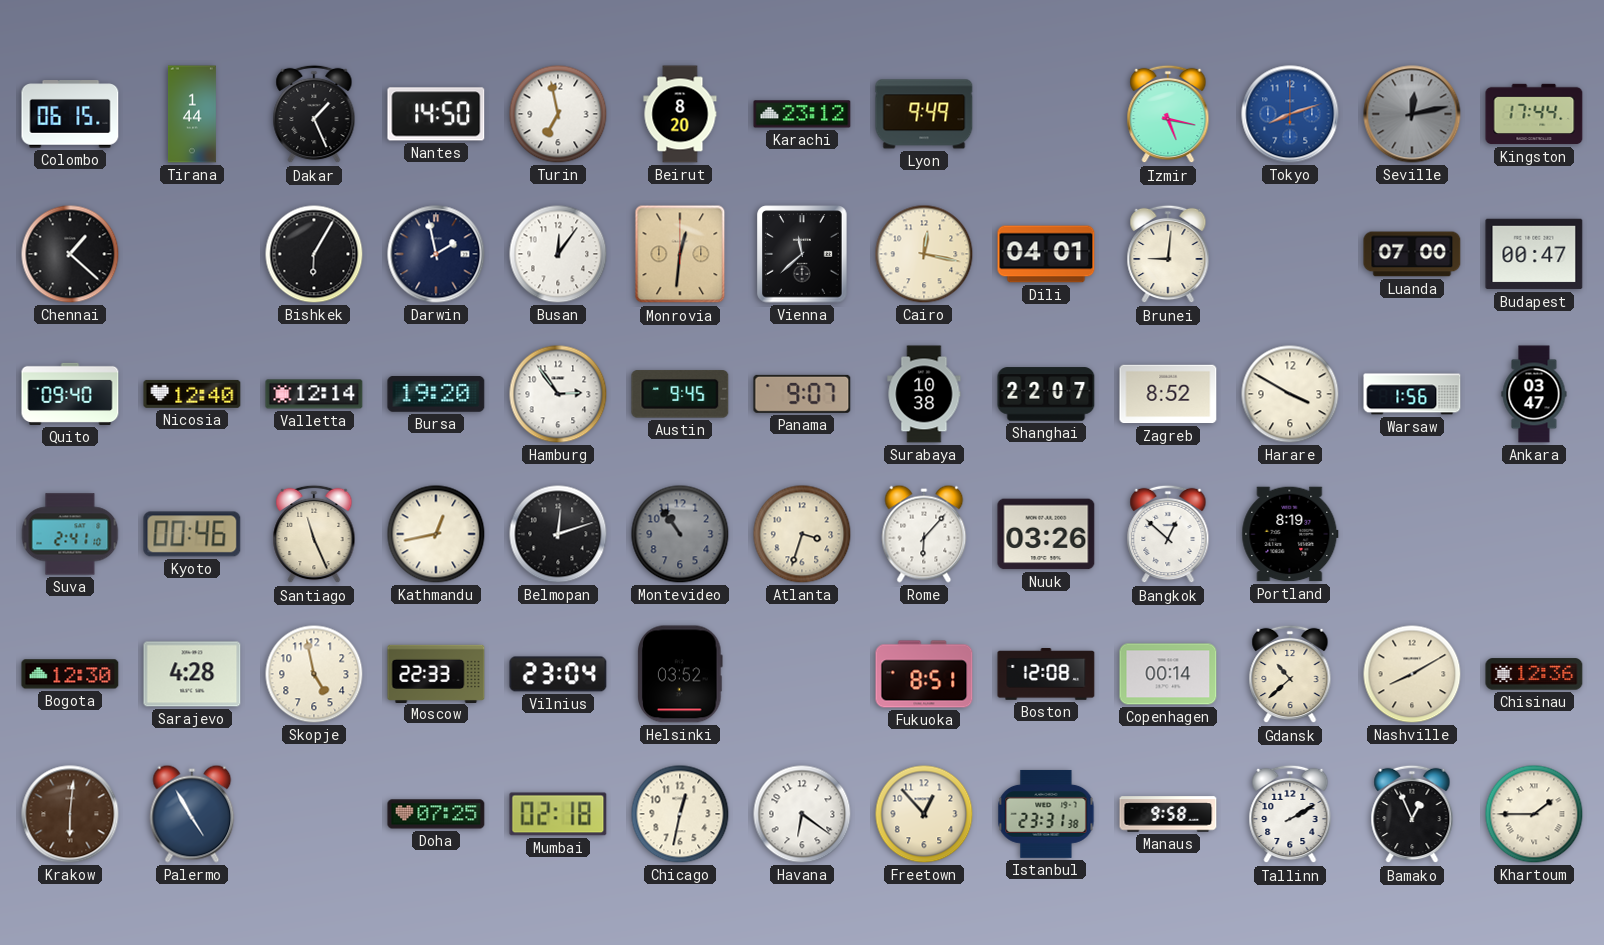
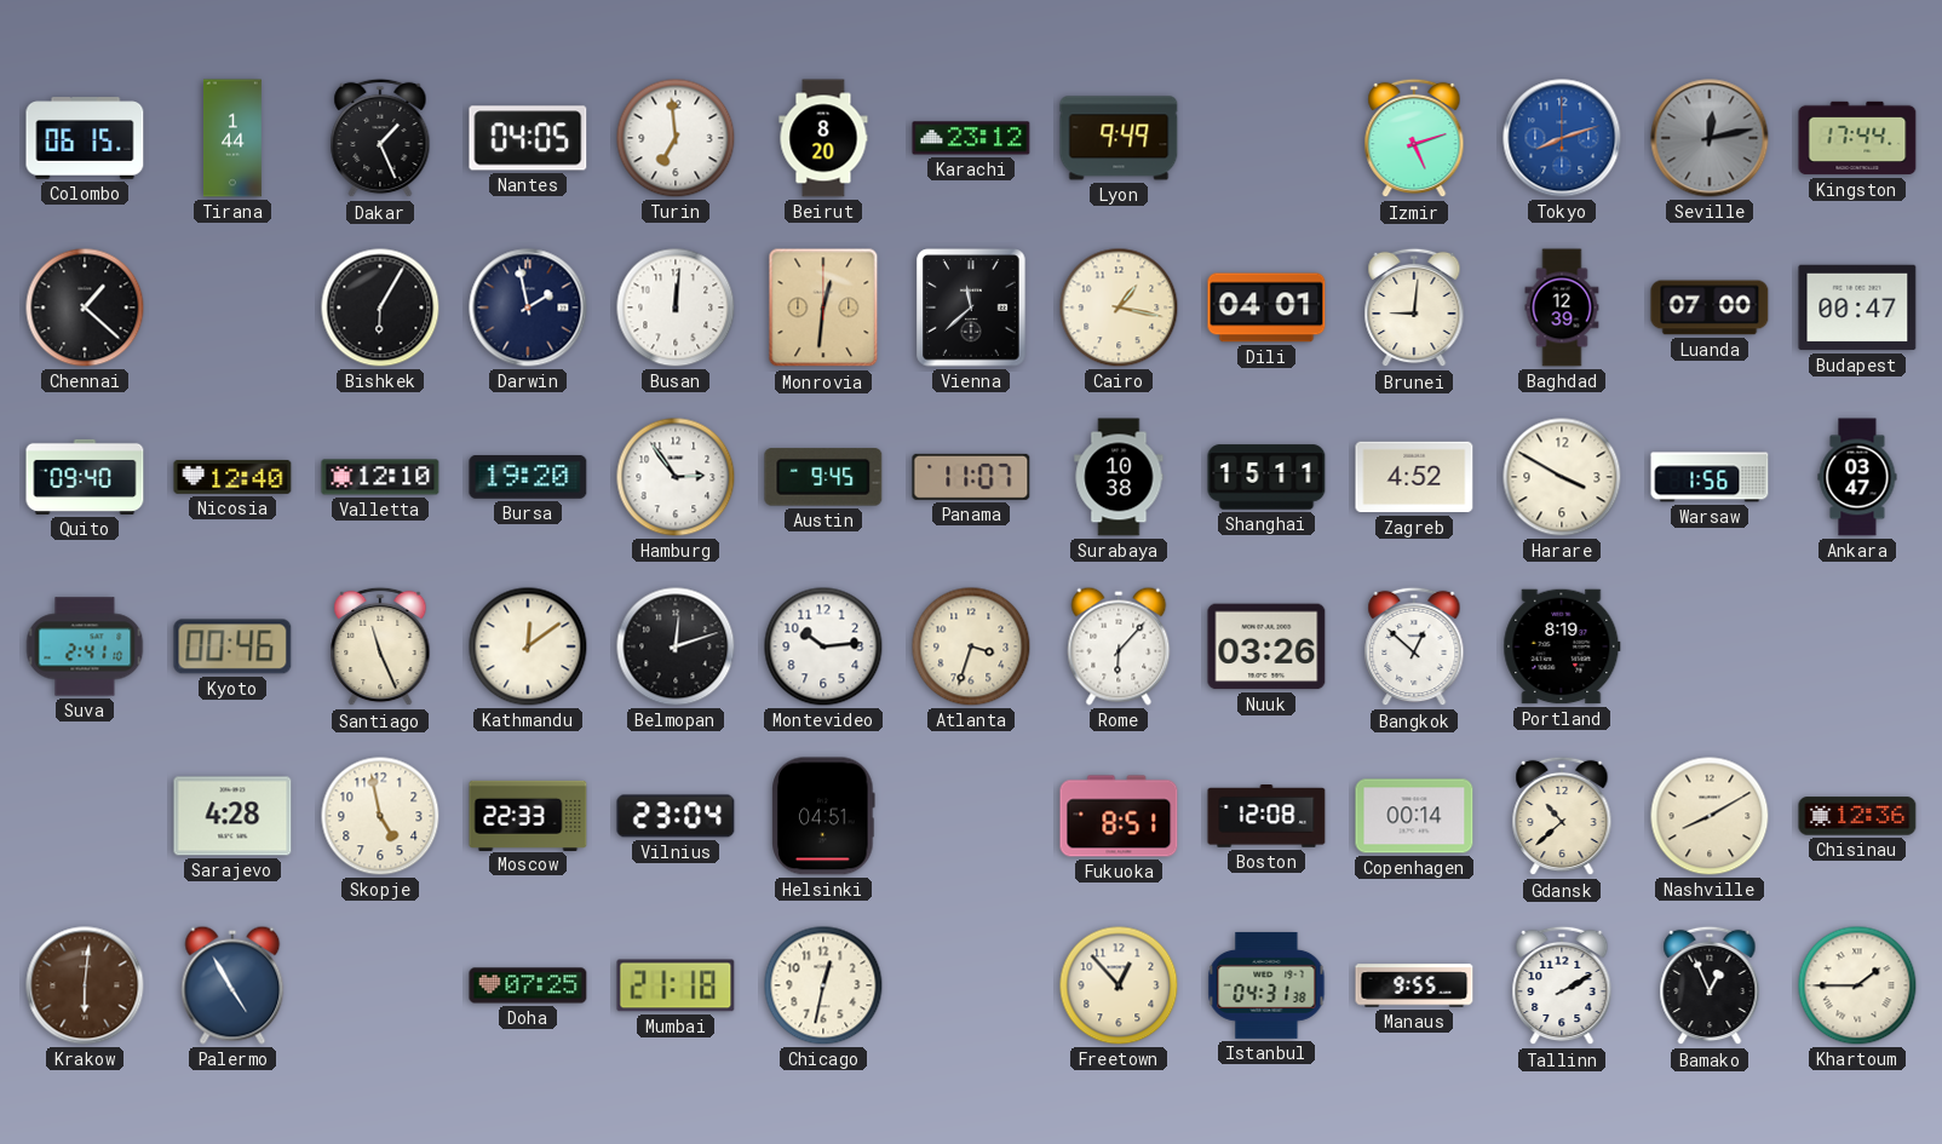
Nantes: 14:50 -> 04:05 (528, 138)
Turin: 6:58 -> 6:59 (676, 138)
Izmir: 5:17 -> 5:12 (1414, 138)
Busan: 12:06 -> 12:01 (676, 307)
Cairo: 12:17 -> 1:17 (1119, 307)
Baghdad: none -> 12:39 (1562, 307)
Valletta: 12:14 -> 12:10 (380, 477)
Panama: 9:07 -> 11:07 (971, 477)
Shanghai: 22:07 -> 15:11 (1266, 477)
Zagreb: 8:52 -> 4:52 (1414, 477)
Kathmandu: 12:43 -> 12:09 (528, 646)
Montevideo: 10:54 -> 10:14 (823, 646)
Montevideo dial: grey -> white (823, 646)
Bogota: 12:30 -> none (70, 674)
Helsinki: 03:52 -> 04:51 (823, 816)
Mumbai: 02:18 -> 21:18 (676, 985)
Havana: 6:21 -> none (802, 814)
Istanbul: 23:31 -> 04:31 (1266, 985)
Manaus: 9:58 -> 9:55 (1414, 985)
